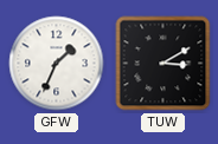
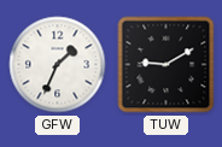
TUW: 3:10 -> 9:10 (166, 65)
